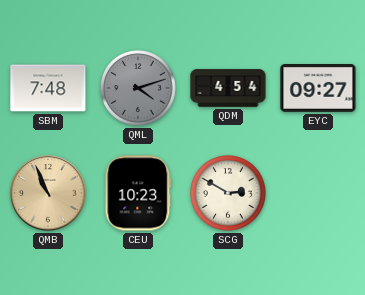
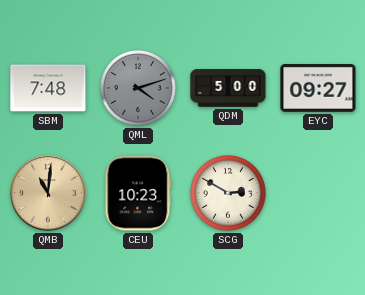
QDM: 4:54 -> 5:00 (228, 88)
QMB: 10:56 -> 11:01 (48, 193)
